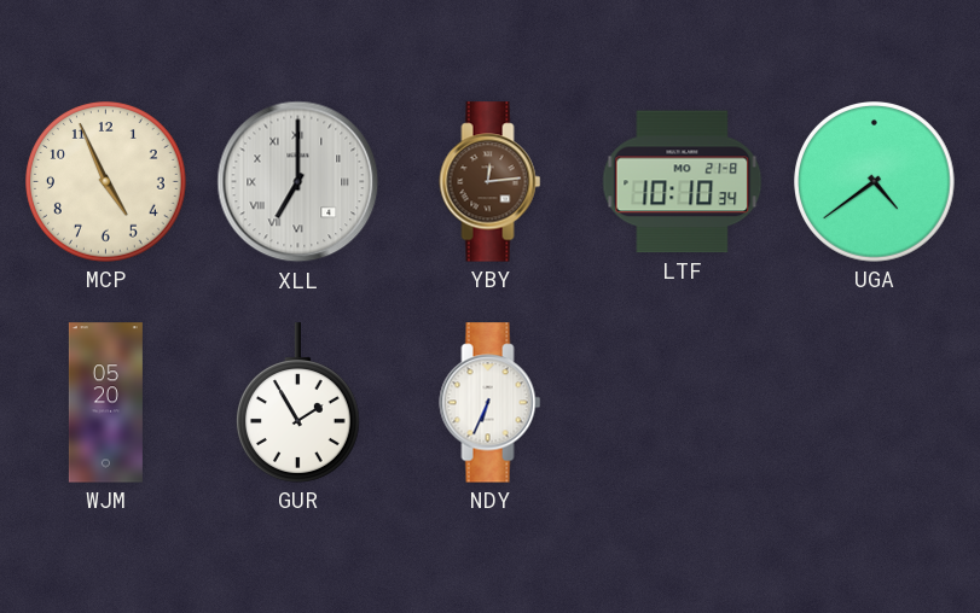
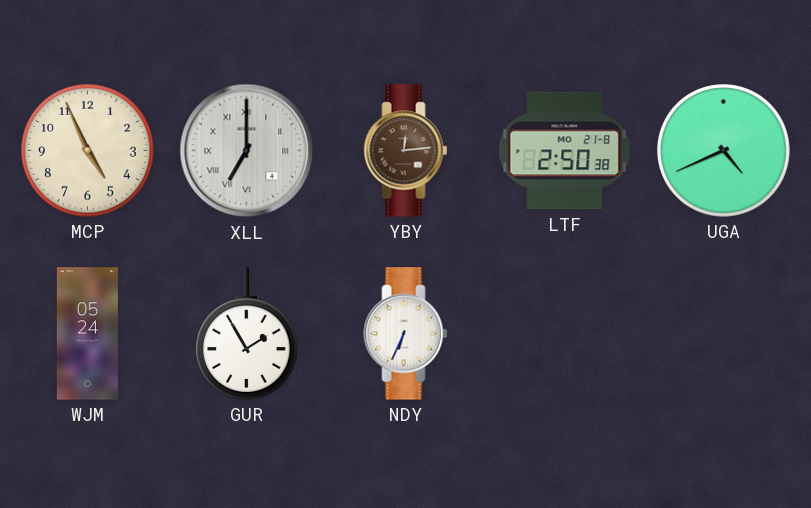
LTF: 10:10 -> 2:50 (565, 151)
UGA: 4:39 -> 4:41 (724, 151)
WJM: 05:20 -> 05:24 (87, 334)
